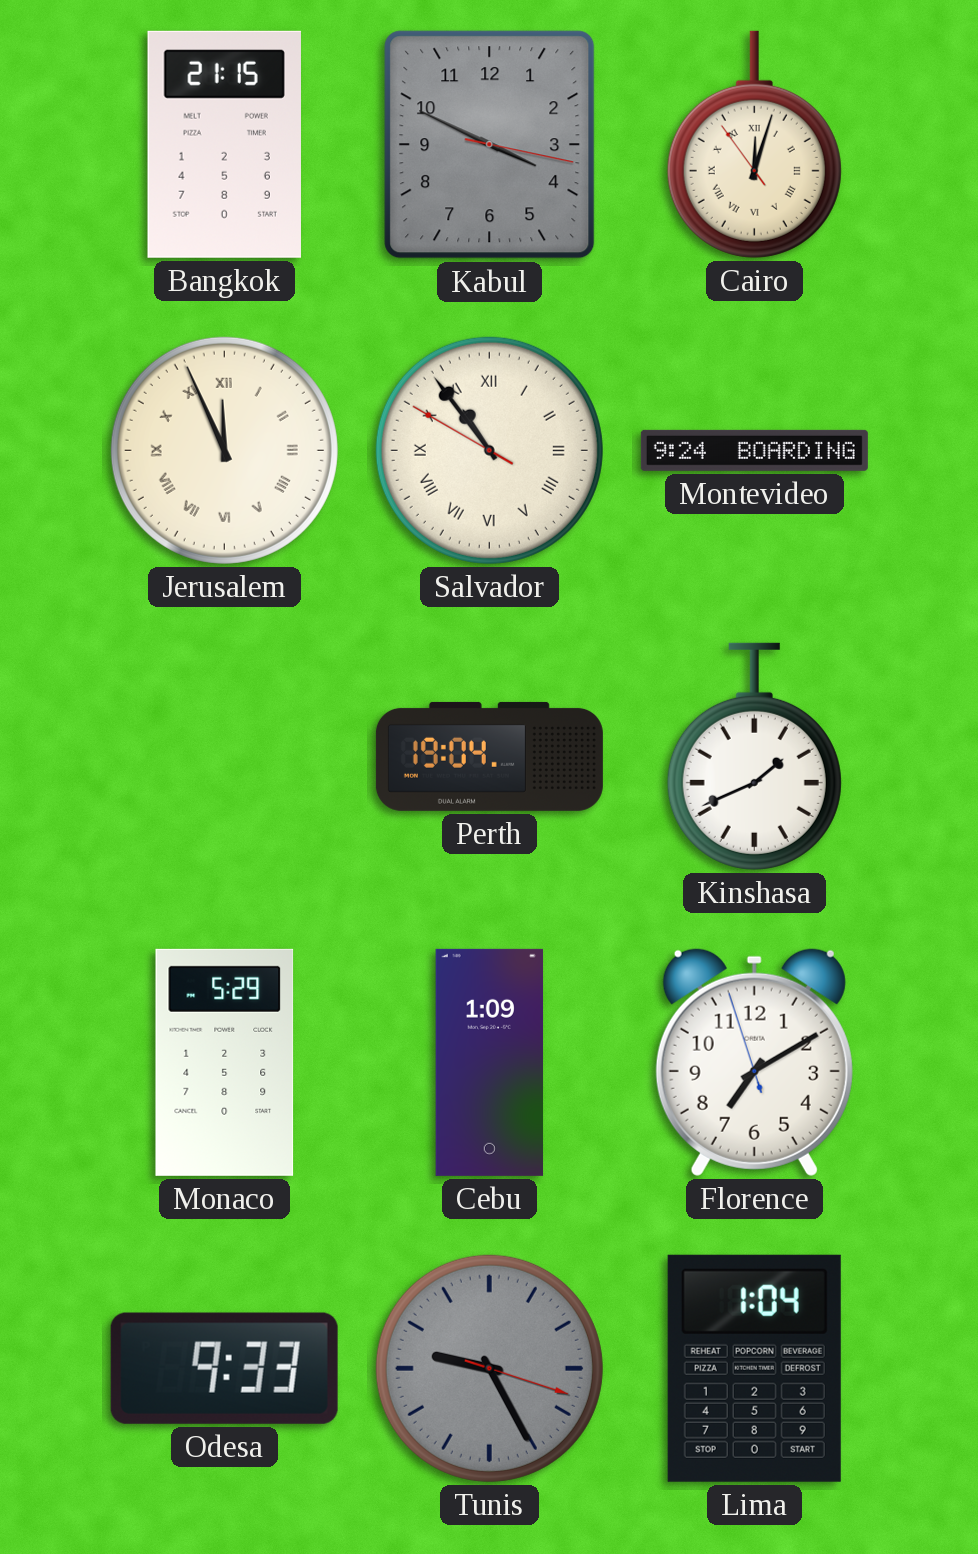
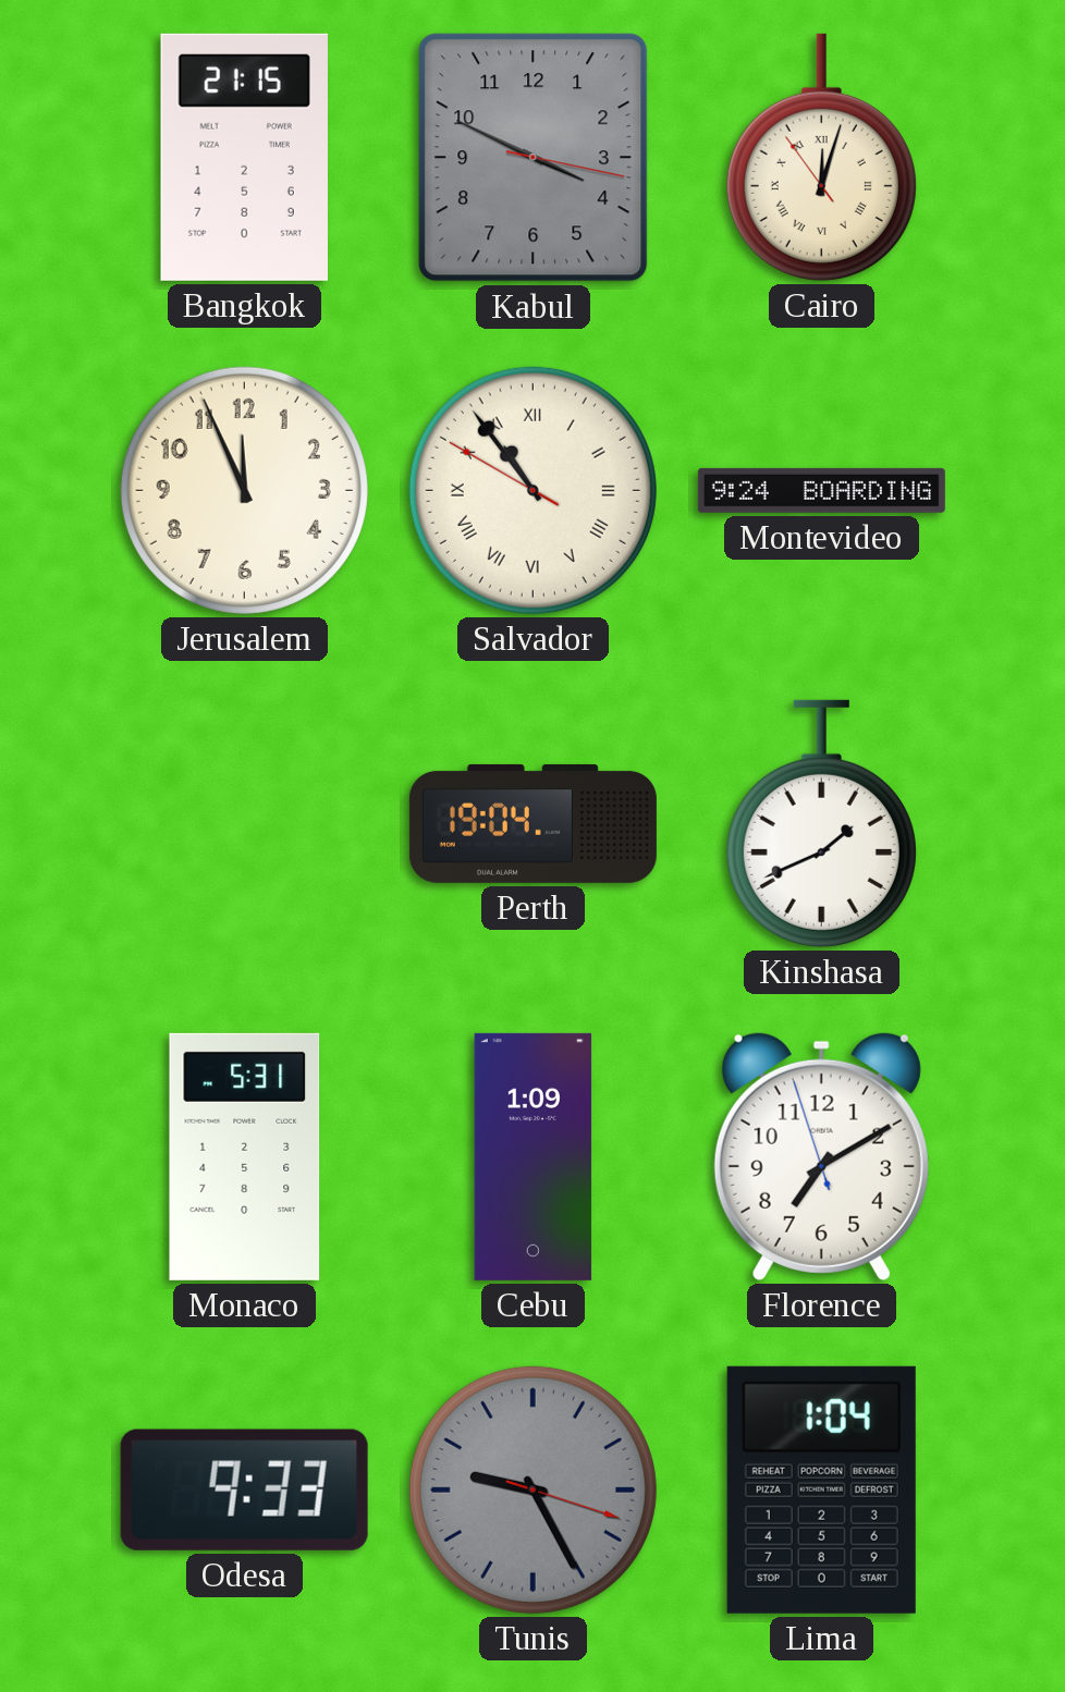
Jerusalem numerals: Roman -> Arabic (244, 490)
Monaco: 5:29 -> 5:31 (245, 1156)
